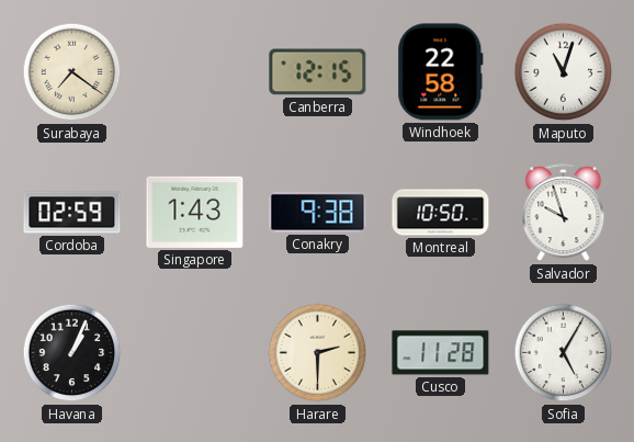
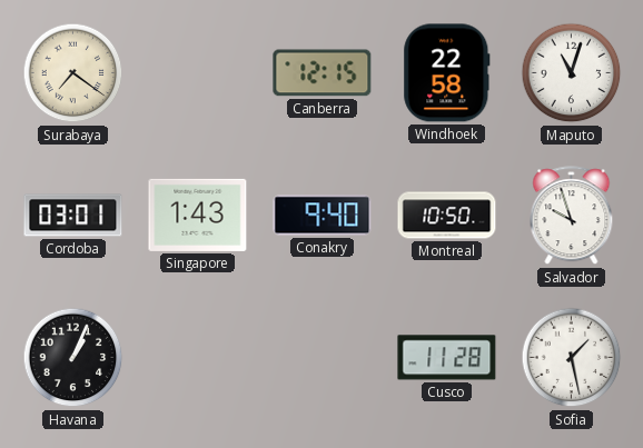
Cordoba: 02:59 -> 03:01 (73, 216)
Conakry: 9:38 -> 9:40 (323, 216)
Harare: 2:30 -> none (318, 353)
Sofia: 5:05 -> 1:28 (572, 358)
